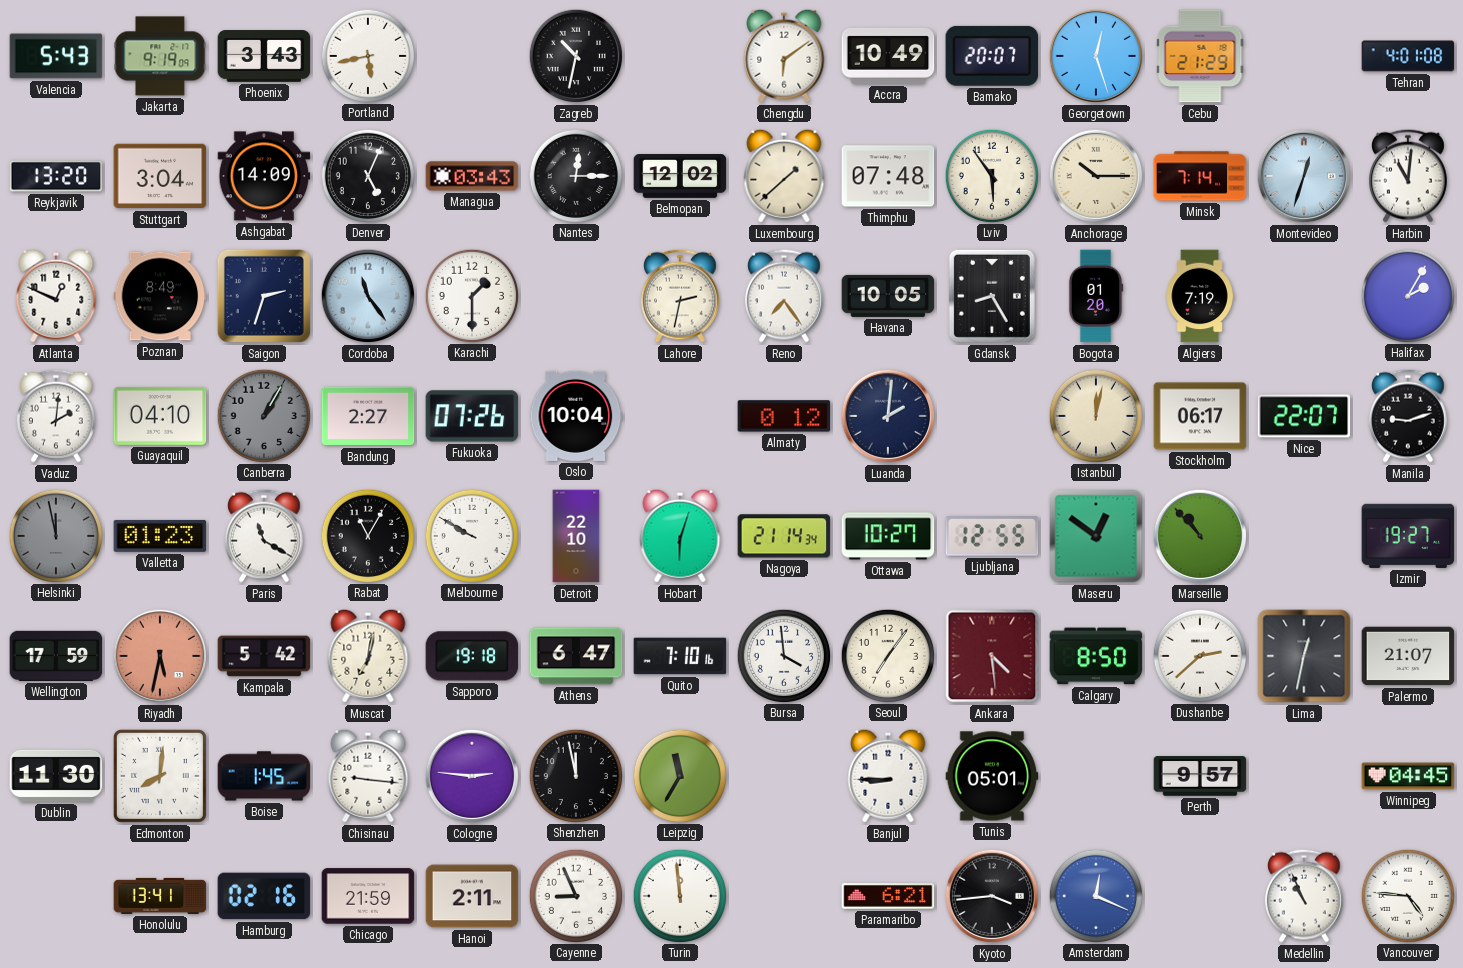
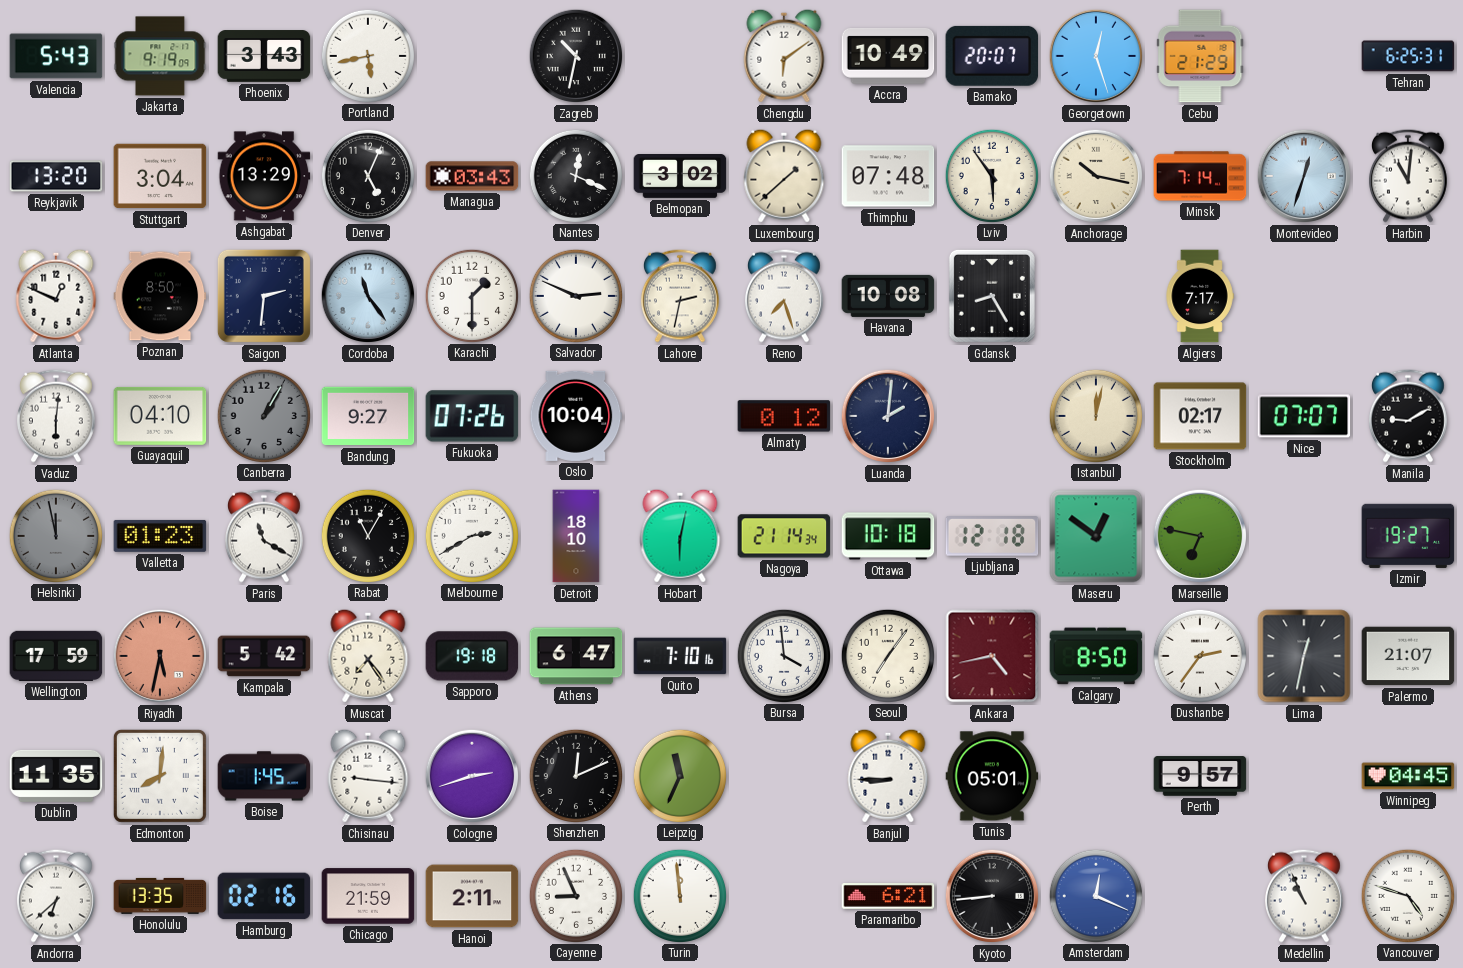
Tehran: 4:01 -> 6:25 (1408, 56)
Ashgabat: 14:09 -> 13:29 (264, 176)
Nantes: 12:15 -> 12:19 (575, 175)
Belmopan: 12:02 -> 3:02 (680, 177)
Anchorage: 10:15 -> 10:17 (1096, 176)
Poznan: 8:49 -> 8:50 (160, 296)
Saigon: 2:33 -> 2:31 (264, 296)
Salvador: none -> 2:49 (575, 295)
Reno: 7:24 -> 7:27 (784, 296)
Havana: 10:05 -> 10:08 (888, 296)
Bogota: 01:20 -> none (1096, 296)
Algiers: 7:19 -> 7:17 (1200, 296)
Halifax: 2:05 -> none (1407, 295)
Vaduz: 2:01 -> 6:01 (56, 416)
Bandung: 2:27 -> 9:27 (368, 416)
Stockholm: 06:17 -> 02:17 (1200, 416)
Nice: 22:07 -> 07:07 (1304, 416)
Manila: 9:12 -> 9:10 (1408, 416)
Melbourne: 9:50 -> 2:40 (471, 535)
Detroit: 22:10 -> 18:10 (576, 536)
Hobart: 6:03 -> 6:02 (680, 536)
Ottawa: 10:27 -> 10:18 (888, 536)
Ljubljana: 12:55 -> 12:18 (992, 537)
Marseille: 10:53 -> 6:47 (1200, 536)
Muscat: 7:02 -> 7:24 (368, 656)
Ankara: 4:29 -> 4:43 (992, 656)
Dushanbe: 2:38 -> 2:36 (1199, 655)
Dublin: 11:30 -> 11:35 (56, 776)
Cologne: 2:46 -> 2:42 (472, 776)
Shenzhen: 11:58 -> 12:11 (575, 775)
Leipzig: 11:35 -> 11:34 (679, 775)
Andorra: none -> 6:38 (56, 896)
Honolulu: 13:41 -> 13:35 (160, 896)
Kyoto: 3:44 -> 8:44 (992, 896)
Vancouver: 4:46 -> 4:48 (1407, 895)
